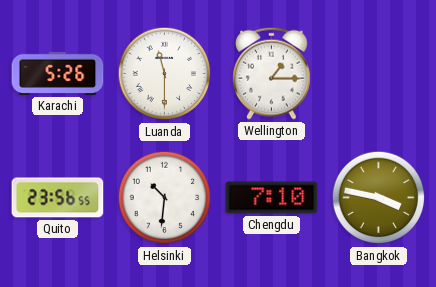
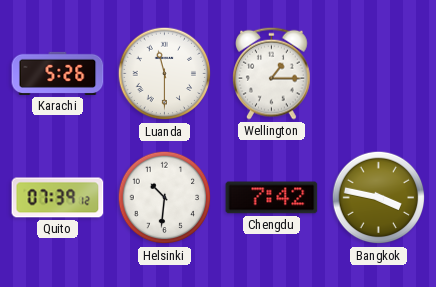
Quito: 23:56 -> 07:39 (58, 198)
Chengdu: 7:10 -> 7:42 (272, 198)
